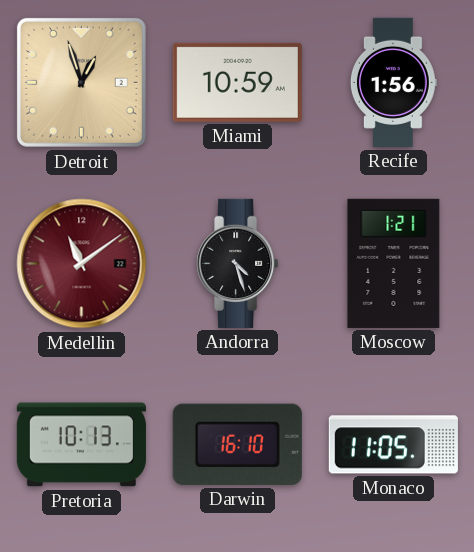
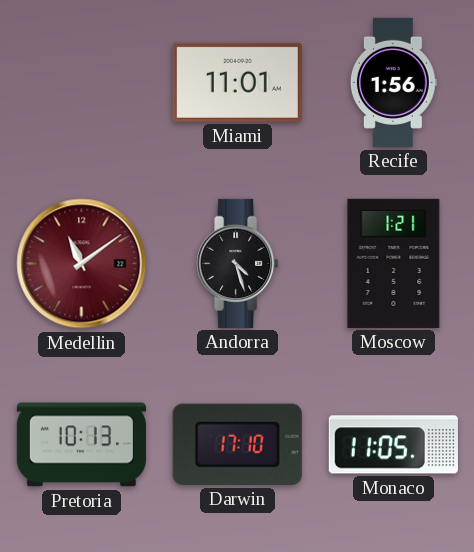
Detroit: 12:57 -> none (81, 82)
Miami: 10:59 -> 11:01 (237, 82)
Darwin: 16:10 -> 17:10 (237, 444)
